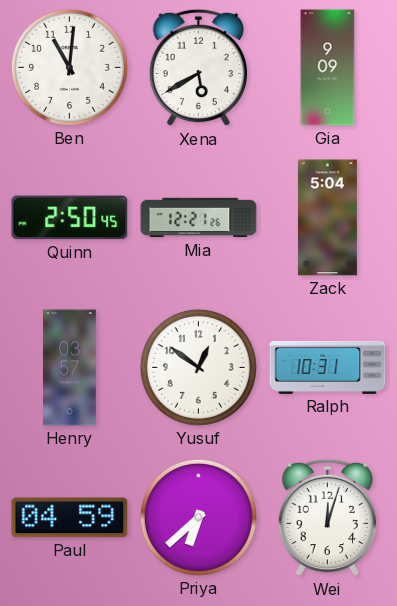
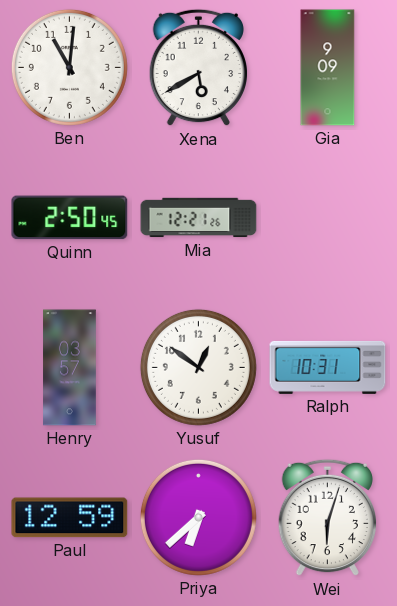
Zack: 5:04 -> none (327, 218)
Paul: 04:59 -> 12:59 (70, 518)
Wei: 12:03 -> 6:03 (327, 518)
